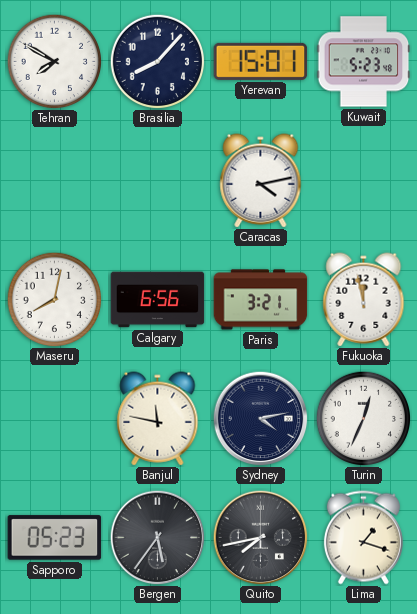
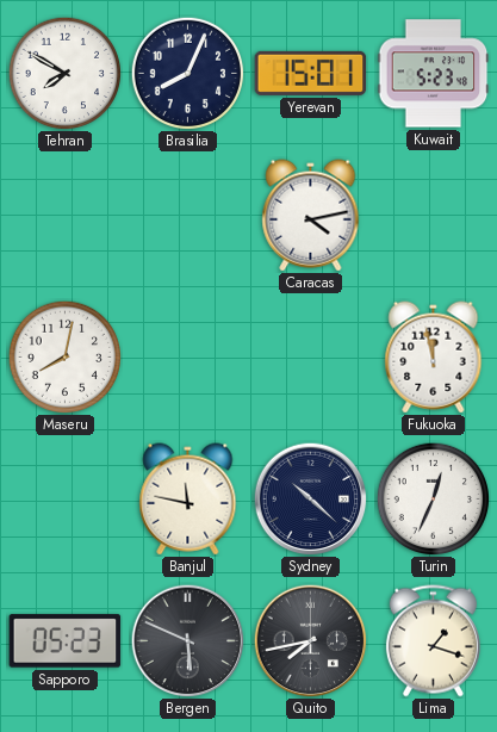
Brasilia: 8:07 -> 8:04 (187, 73)
Calgary: 6:56 -> none (158, 300)
Paris: 3:21 -> none (261, 300)
Sydney: 4:13 -> 10:22 (310, 498)
Bergen: 5:36 -> 5:49 (187, 640)
